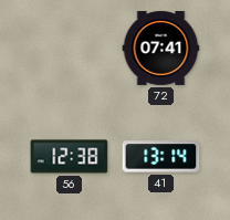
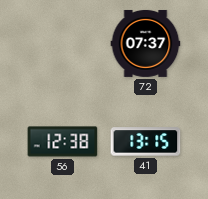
72: 07:41 -> 07:37 (146, 43)
41: 13:14 -> 13:15 (146, 142)
